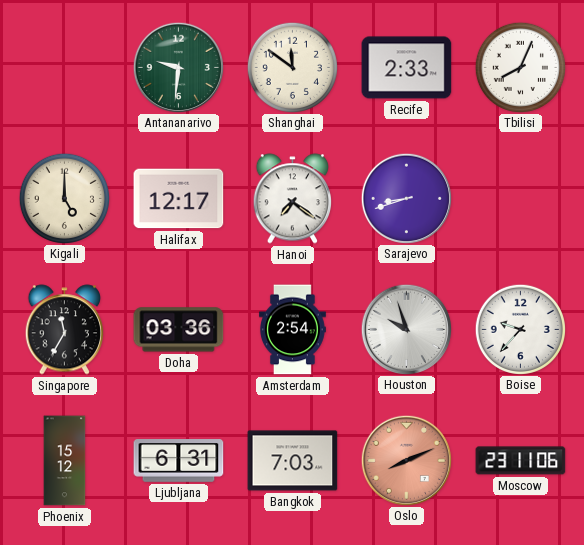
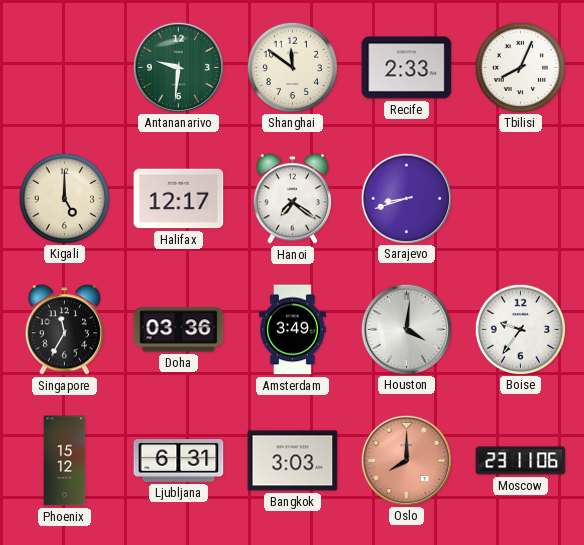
Amsterdam: 2:54 -> 3:49 (292, 330)
Houston: 9:57 -> 4:01 (406, 329)
Boise: 9:37 -> 9:36 (520, 329)
Bangkok: 7:03 -> 3:03 (293, 461)
Oslo: 8:11 -> 8:00 (406, 460)
